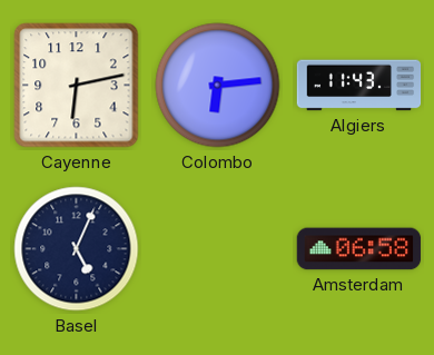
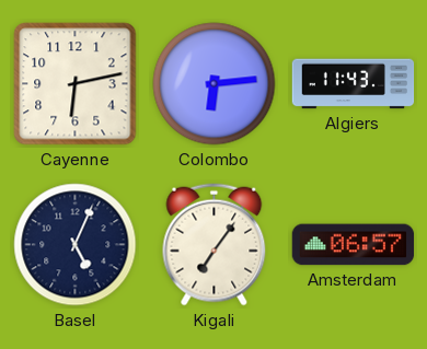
Kigali: none -> 7:06 (215, 245)
Amsterdam: 06:58 -> 06:57 (354, 245)
